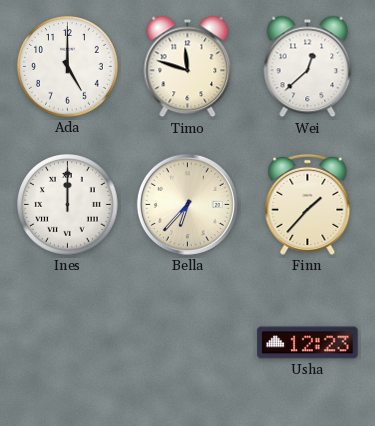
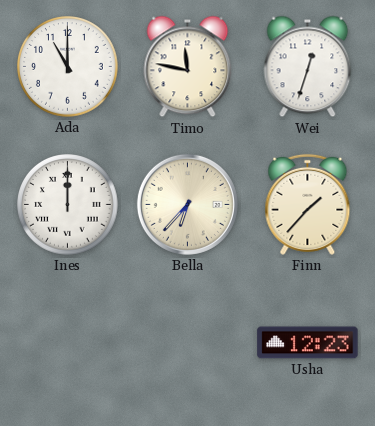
Ada: 5:00 -> 11:00 (68, 67)
Timo: 11:48 -> 11:47 (188, 67)
Wei: 12:38 -> 12:33 (308, 67)
